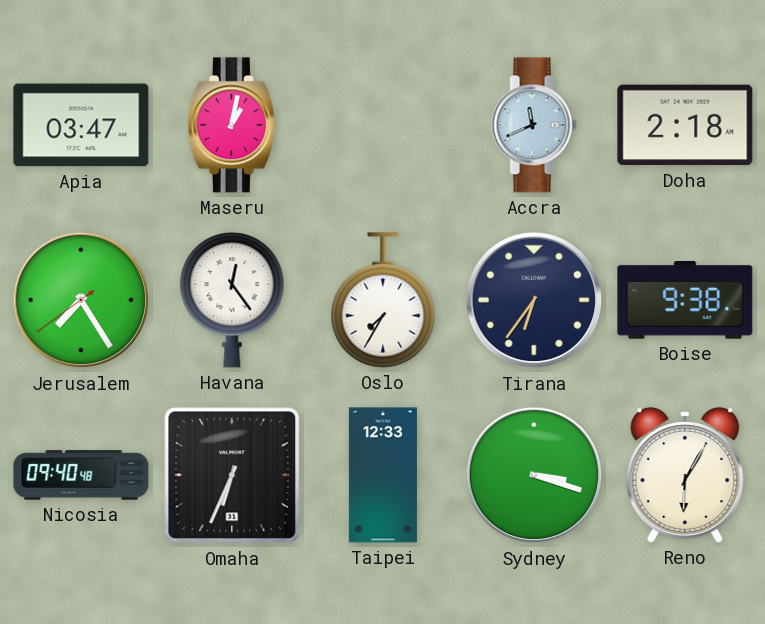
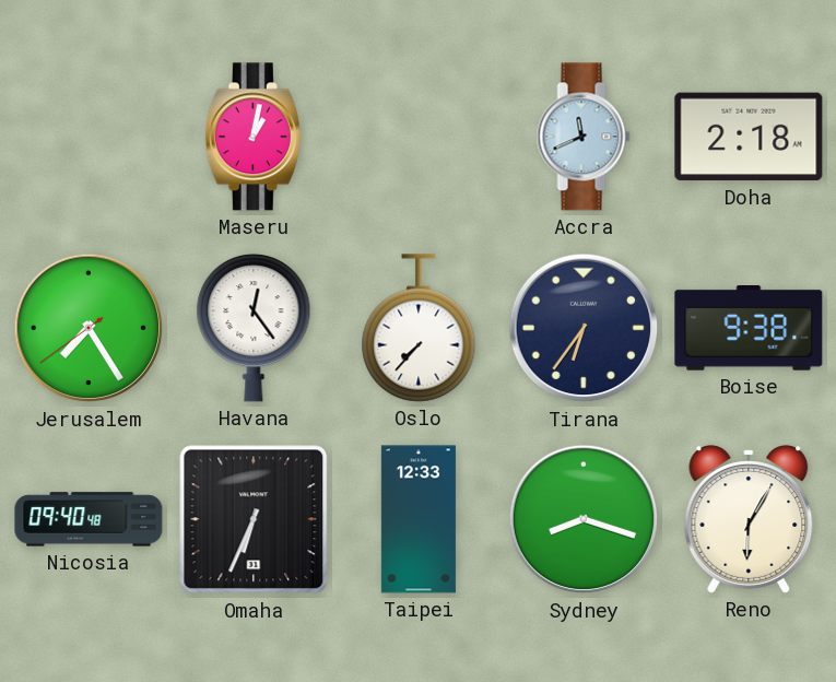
Apia: 03:47 -> none (81, 125)
Oslo: 7:35 -> 7:37 (419, 328)
Sydney: 3:18 -> 8:18 (584, 519)
